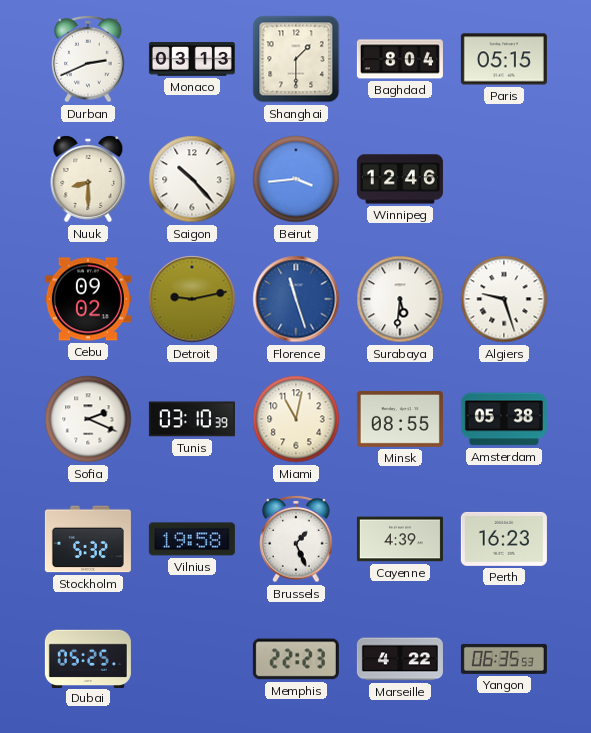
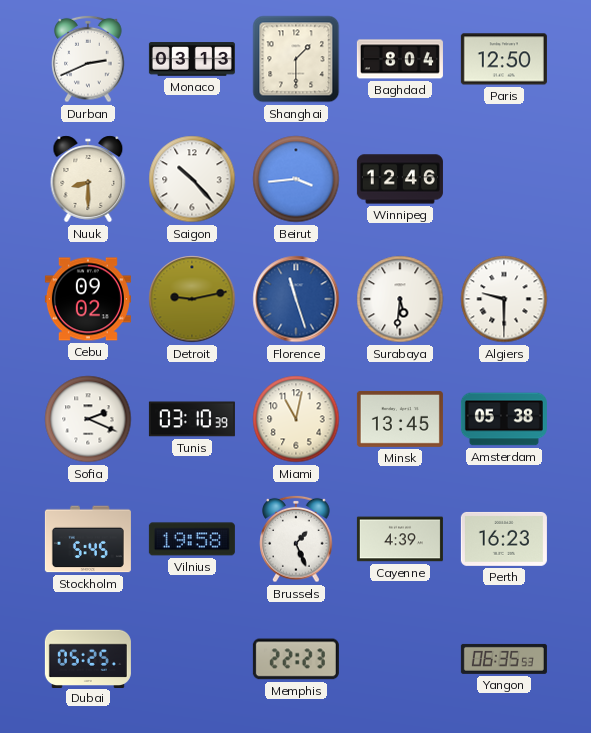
Paris: 05:15 -> 12:50 (504, 59)
Algiers: 9:27 -> 9:30 (504, 299)
Minsk: 08:55 -> 13:45 (400, 419)
Stockholm: 5:32 -> 5:45 (88, 539)
Marseille: 4:22 -> none (400, 659)
